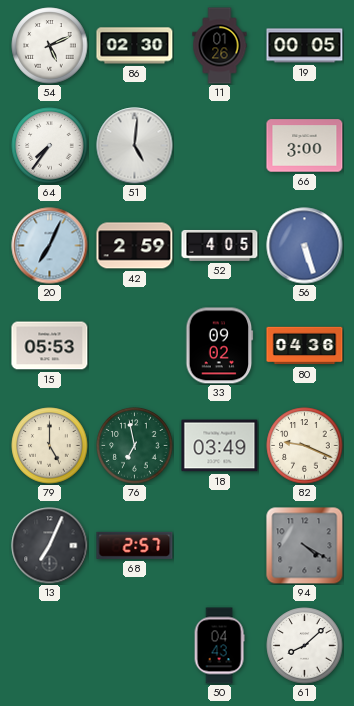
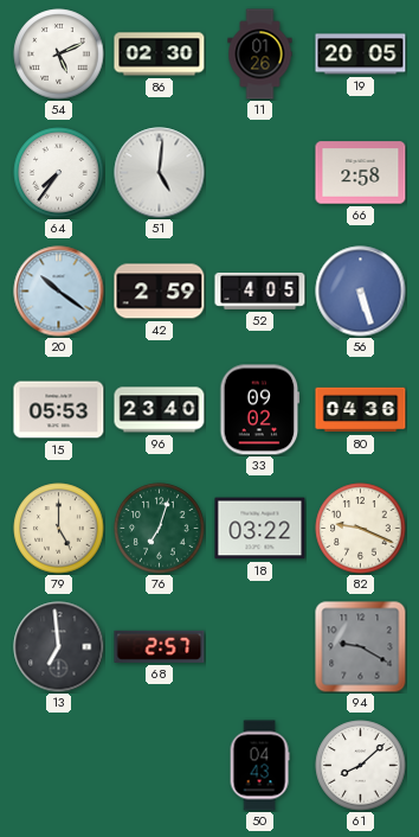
19: 00:05 -> 20:05 (361, 55)
66: 3:00 -> 2:58 (361, 173)
20: 7:04 -> 10:21 (59, 292)
96: none -> 23:40 (160, 410)
76: 6:58 -> 7:03 (160, 529)
18: 03:49 -> 03:22 (260, 529)
13: 7:04 -> 6:59 (59, 647)
94: 4:20 -> 9:20 (361, 647)
